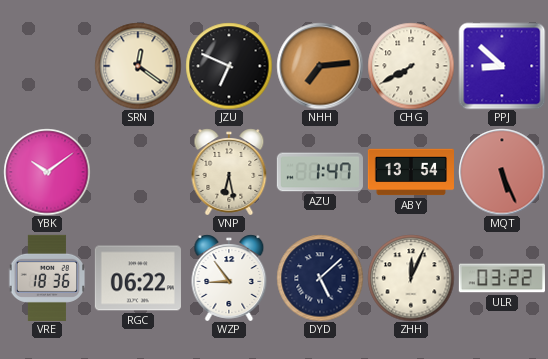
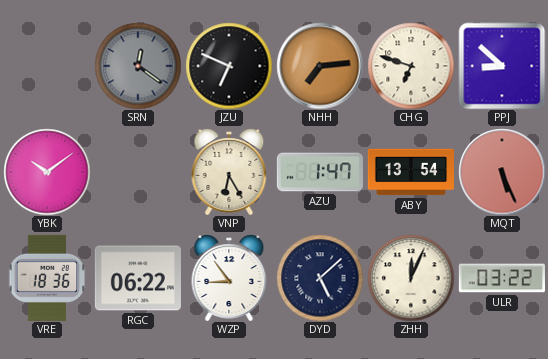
SRN dial: cream -> grey (138, 66)
CHG: 7:40 -> 6:48 (411, 66)
VNP: 6:28 -> 6:25 (229, 172)
